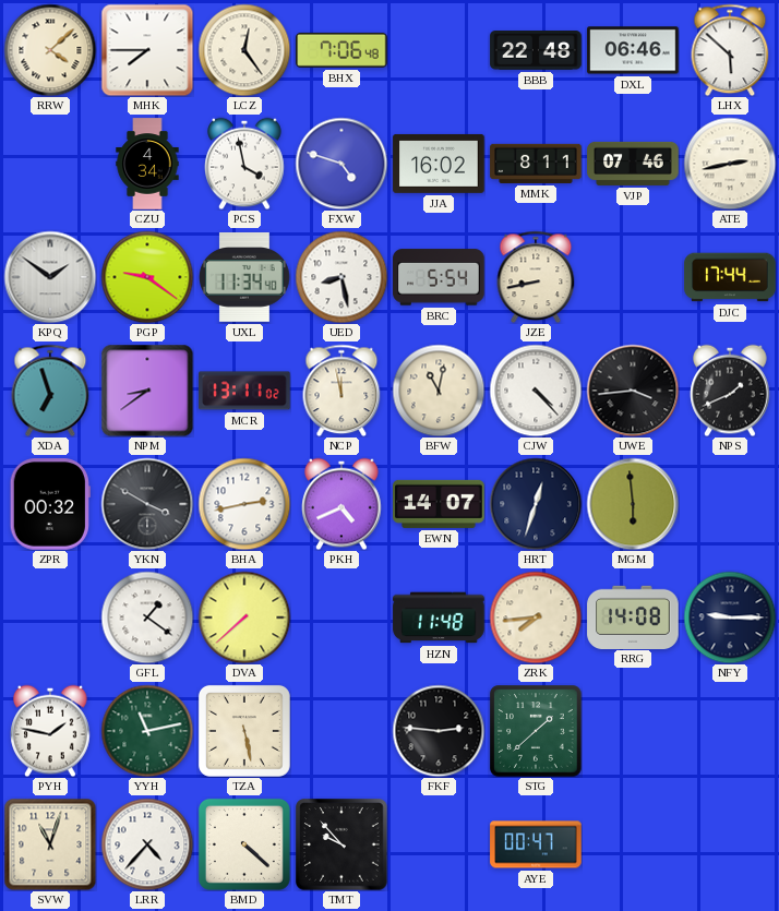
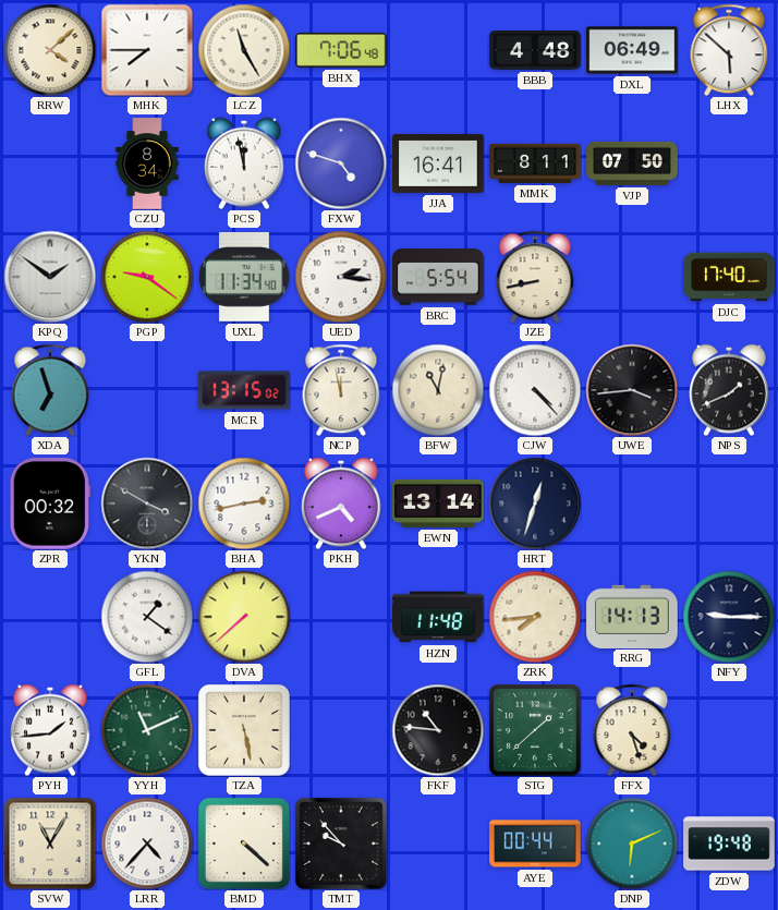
LCZ: 12:24 -> 11:25 (244, 50)
BBB: 22:48 -> 4:48 (535, 50)
DXL: 06:46 -> 06:49 (632, 50)
CZU: 4:34 -> 8:34 (147, 163)
PCS: 3:58 -> 11:58 (244, 163)
JJA: 16:02 -> 16:41 (438, 163)
VJP: 07:46 -> 07:50 (632, 163)
ATE: 2:43 -> none (730, 164)
UED: 8:28 -> 2:16 (341, 277)
DJC: 17:44 -> 17:40 (729, 277)
NPM: 8:39 -> none (147, 391)
MCR: 13:11 -> 13:15 (244, 390)
EWN: 14:07 -> 13:14 (438, 503)
MGM: 5:59 -> none (633, 504)
RRG: 14:08 -> 14:13 (632, 616)
PYH: 1:47 -> 1:44 (50, 730)
YYH: 11:13 -> 11:11 (147, 730)
FKF: 2:46 -> 10:46 (438, 730)
FFX: none -> 4:27 (632, 730)
SVW: 11:03 -> 11:05 (50, 844)
AYE: 00:47 -> 00:44 (535, 844)
DNP: none -> 6:11 (632, 844)
ZDW: none -> 19:48 (729, 844)
